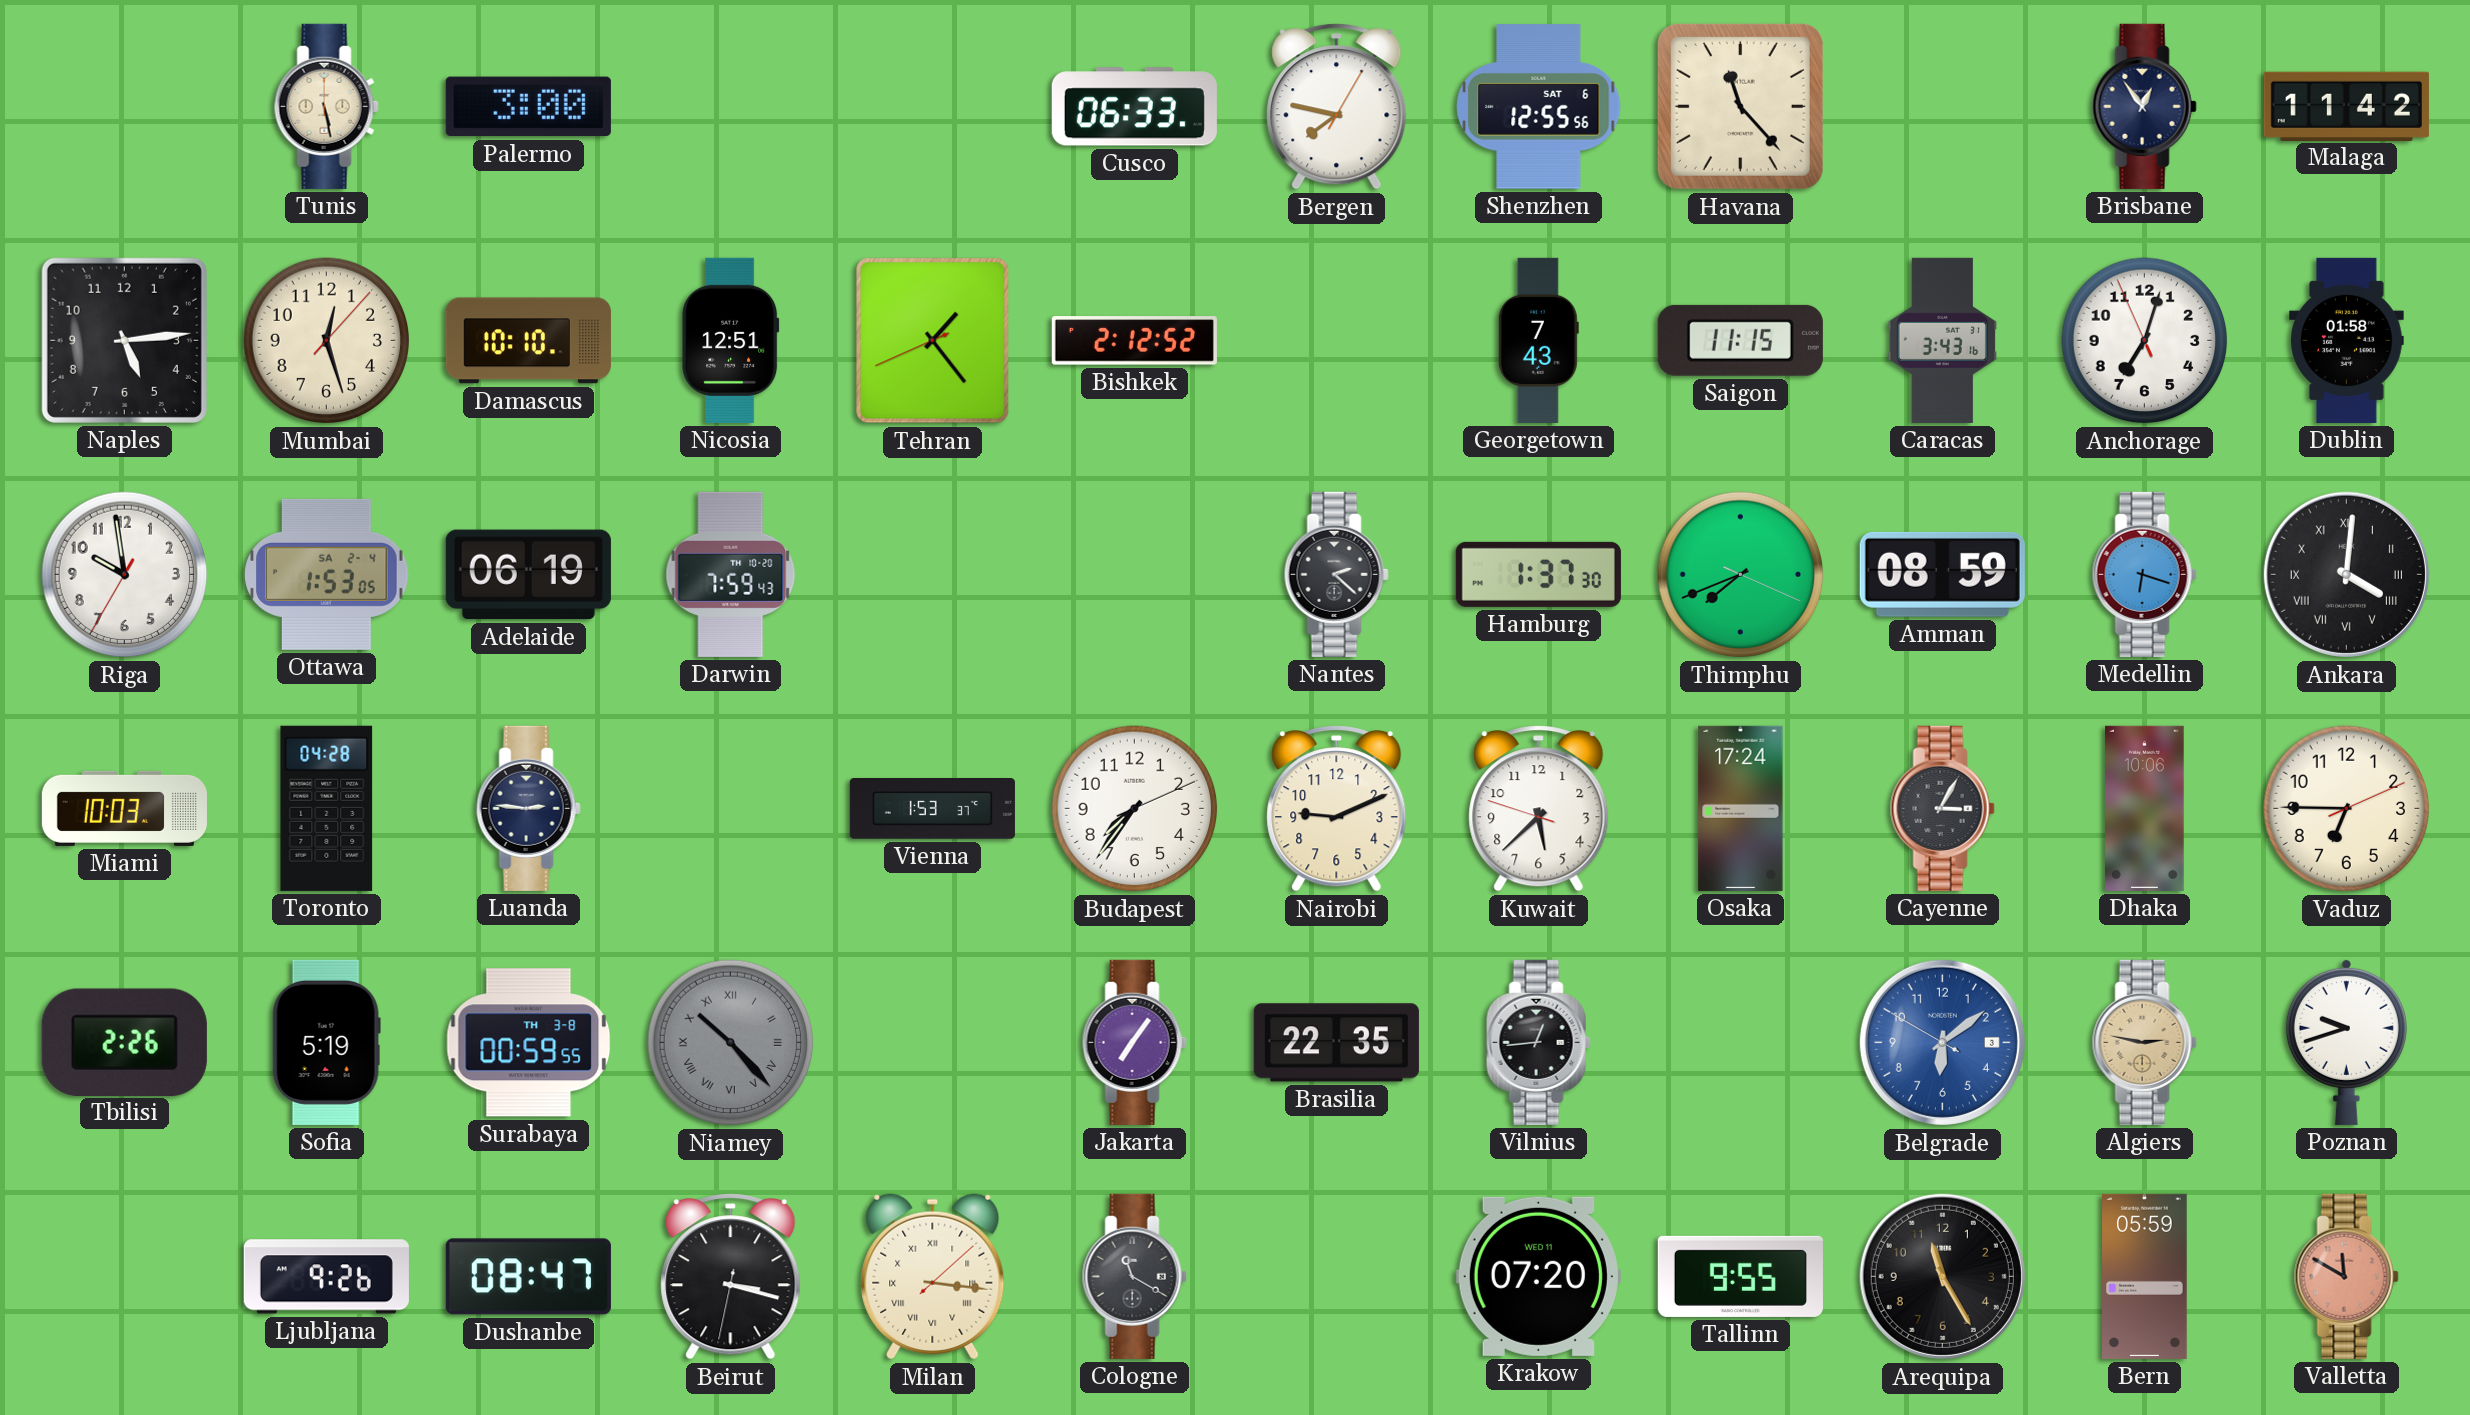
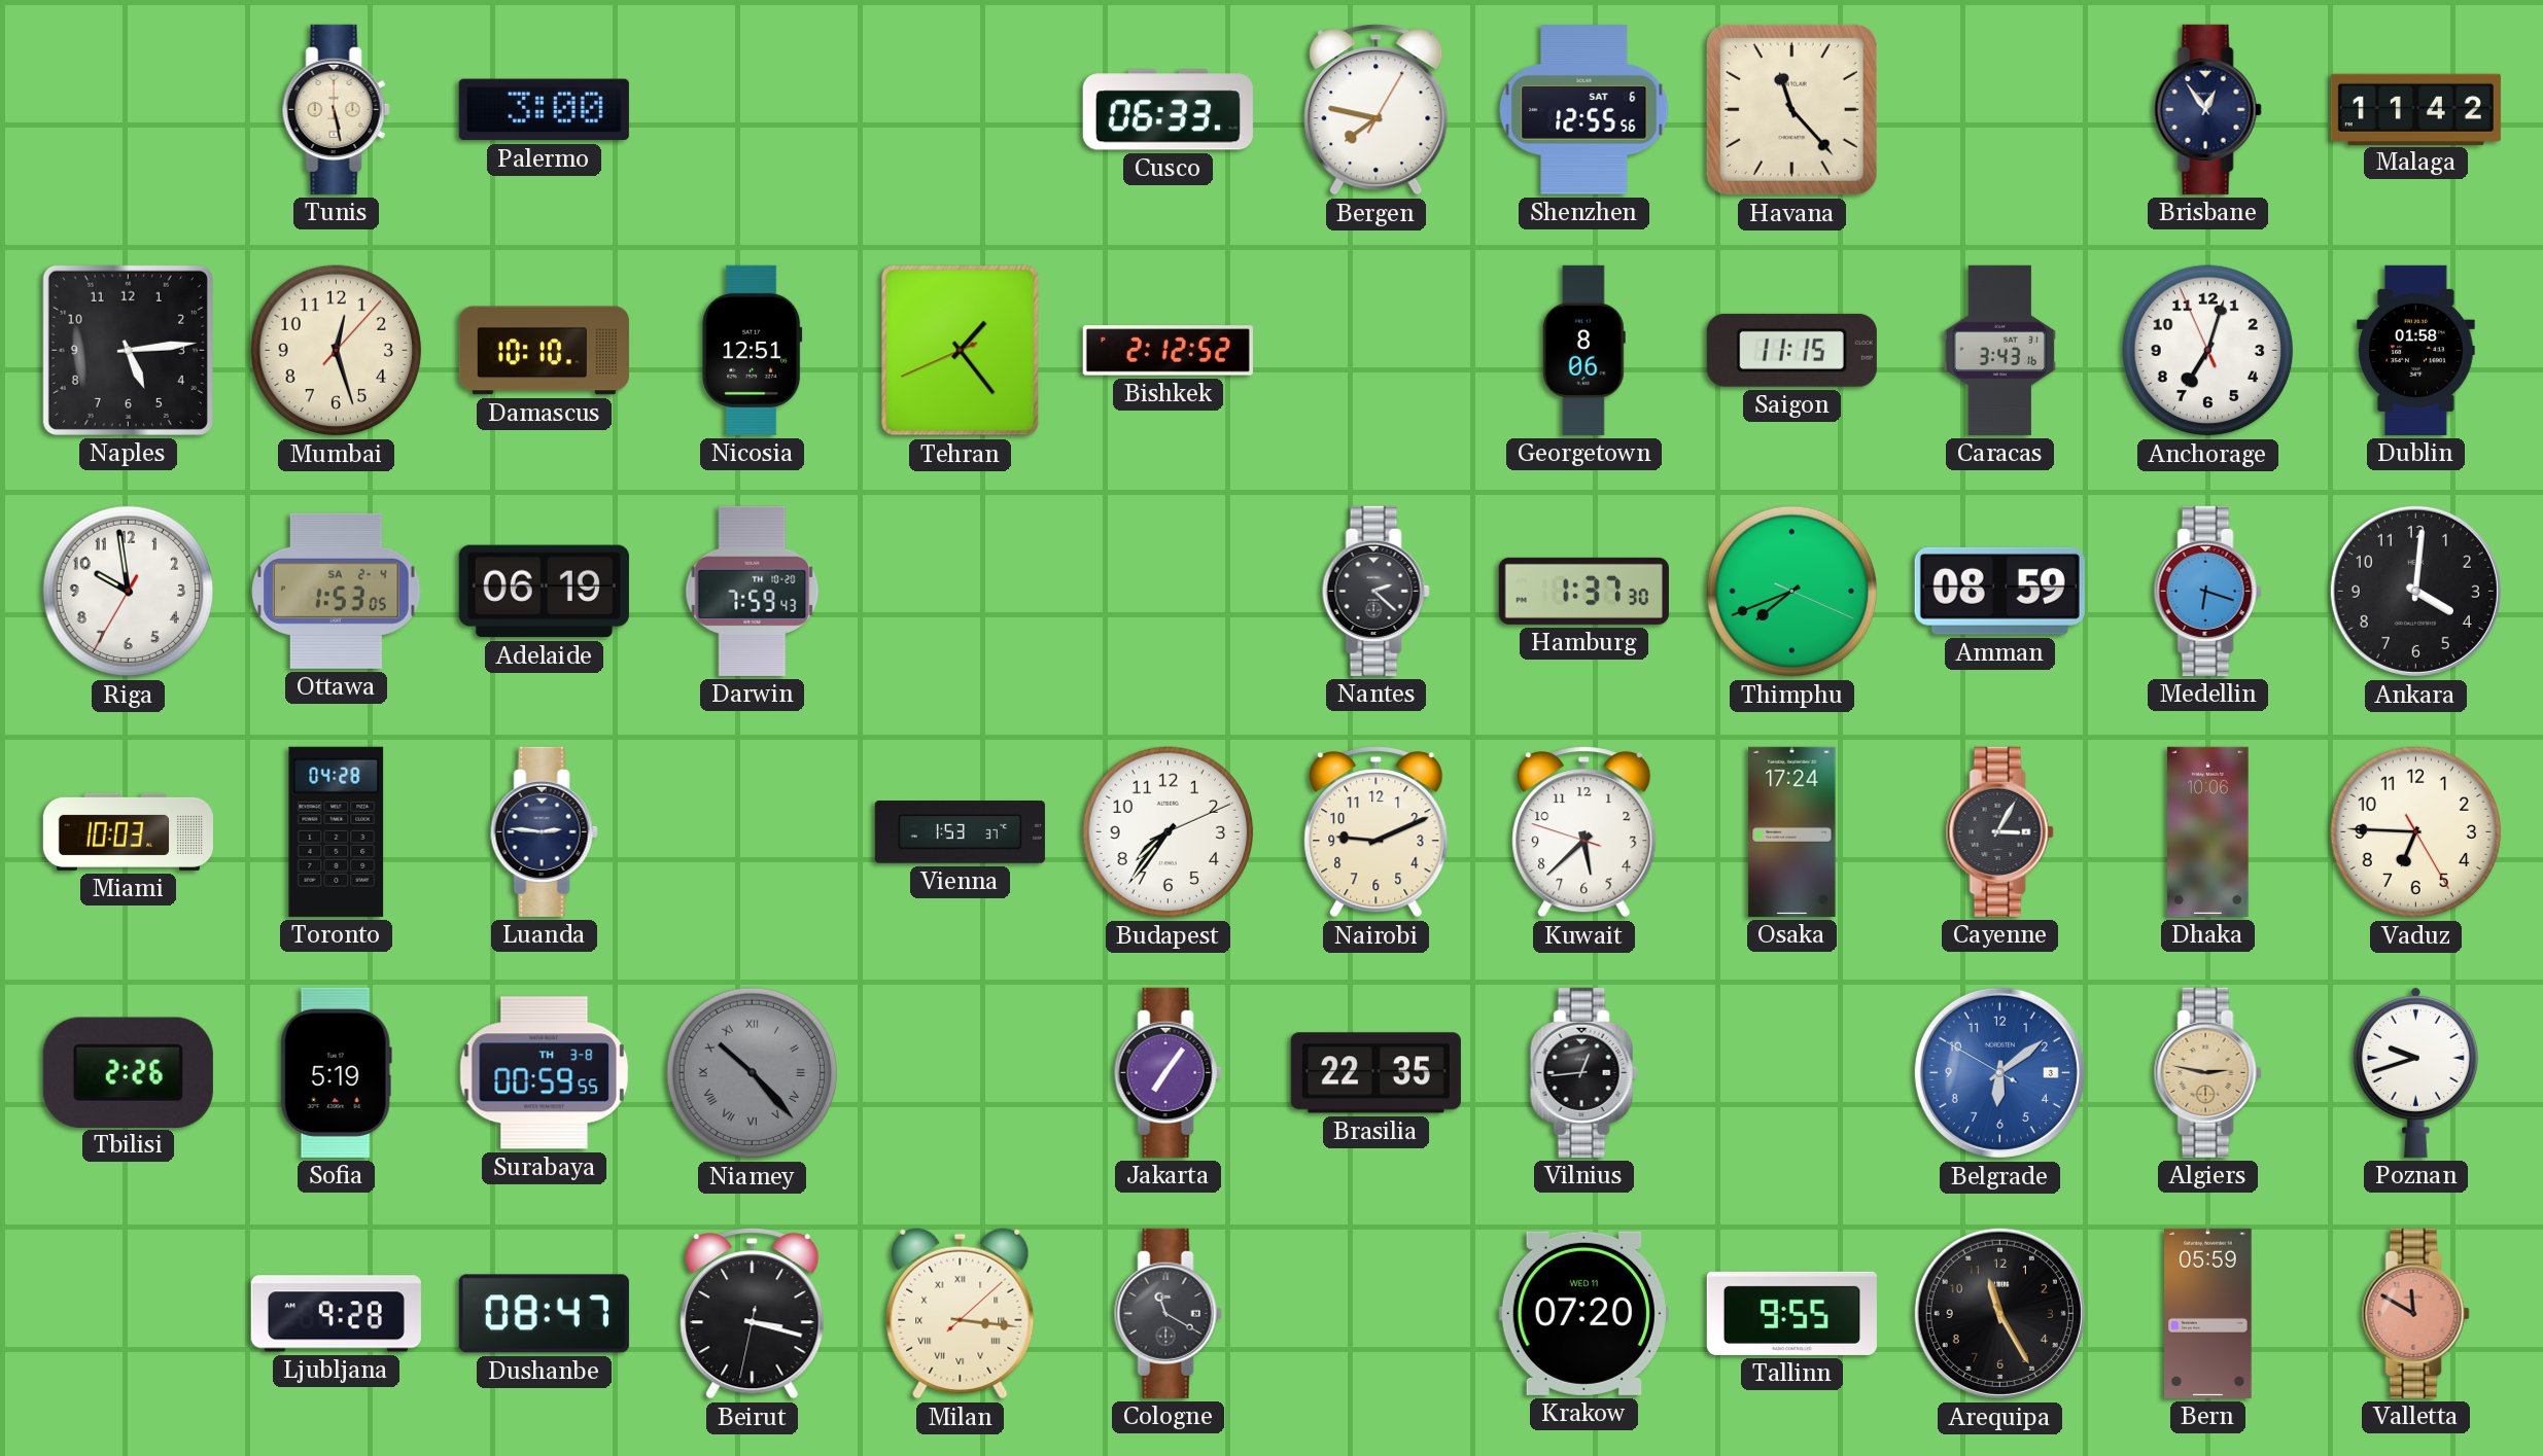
Georgetown: 7:43 -> 8:06 (1583, 350)
Ankara numerals: Roman -> Arabic (2415, 591)
Vaduz: 6:45:11 -> 6:45:25 (2416, 832)
Ljubljana: 9:26 -> 9:28 (336, 1314)
